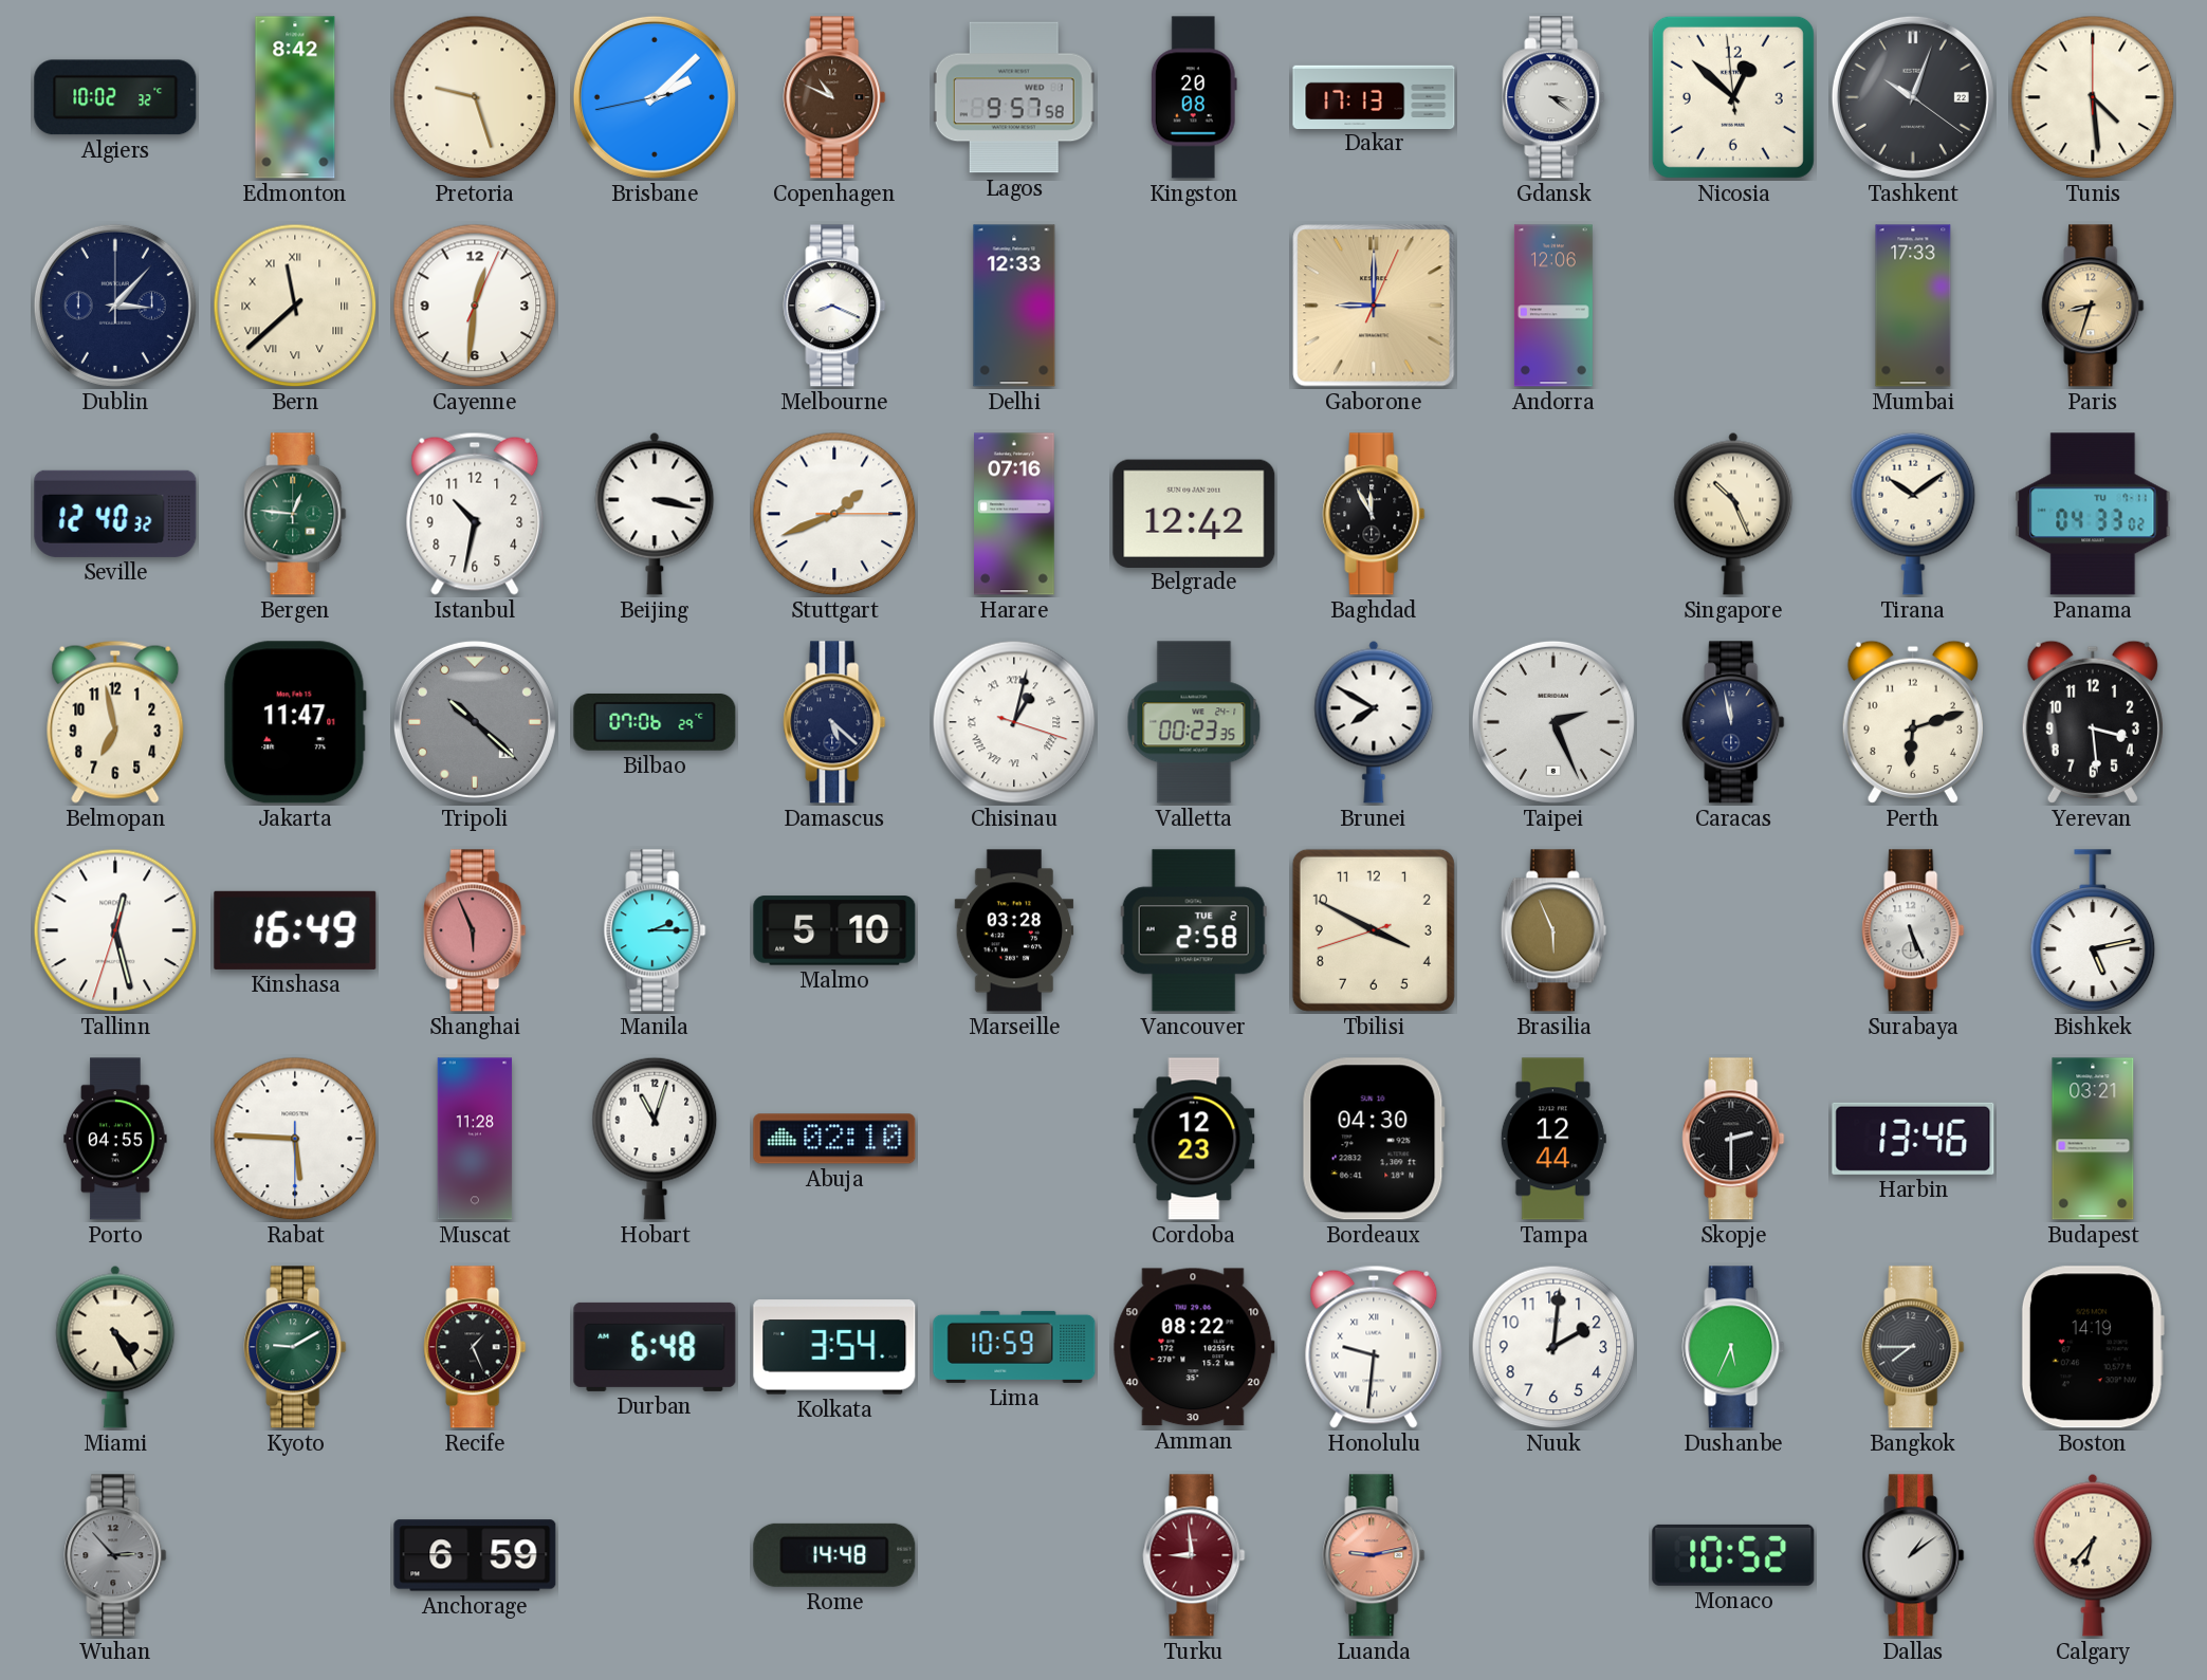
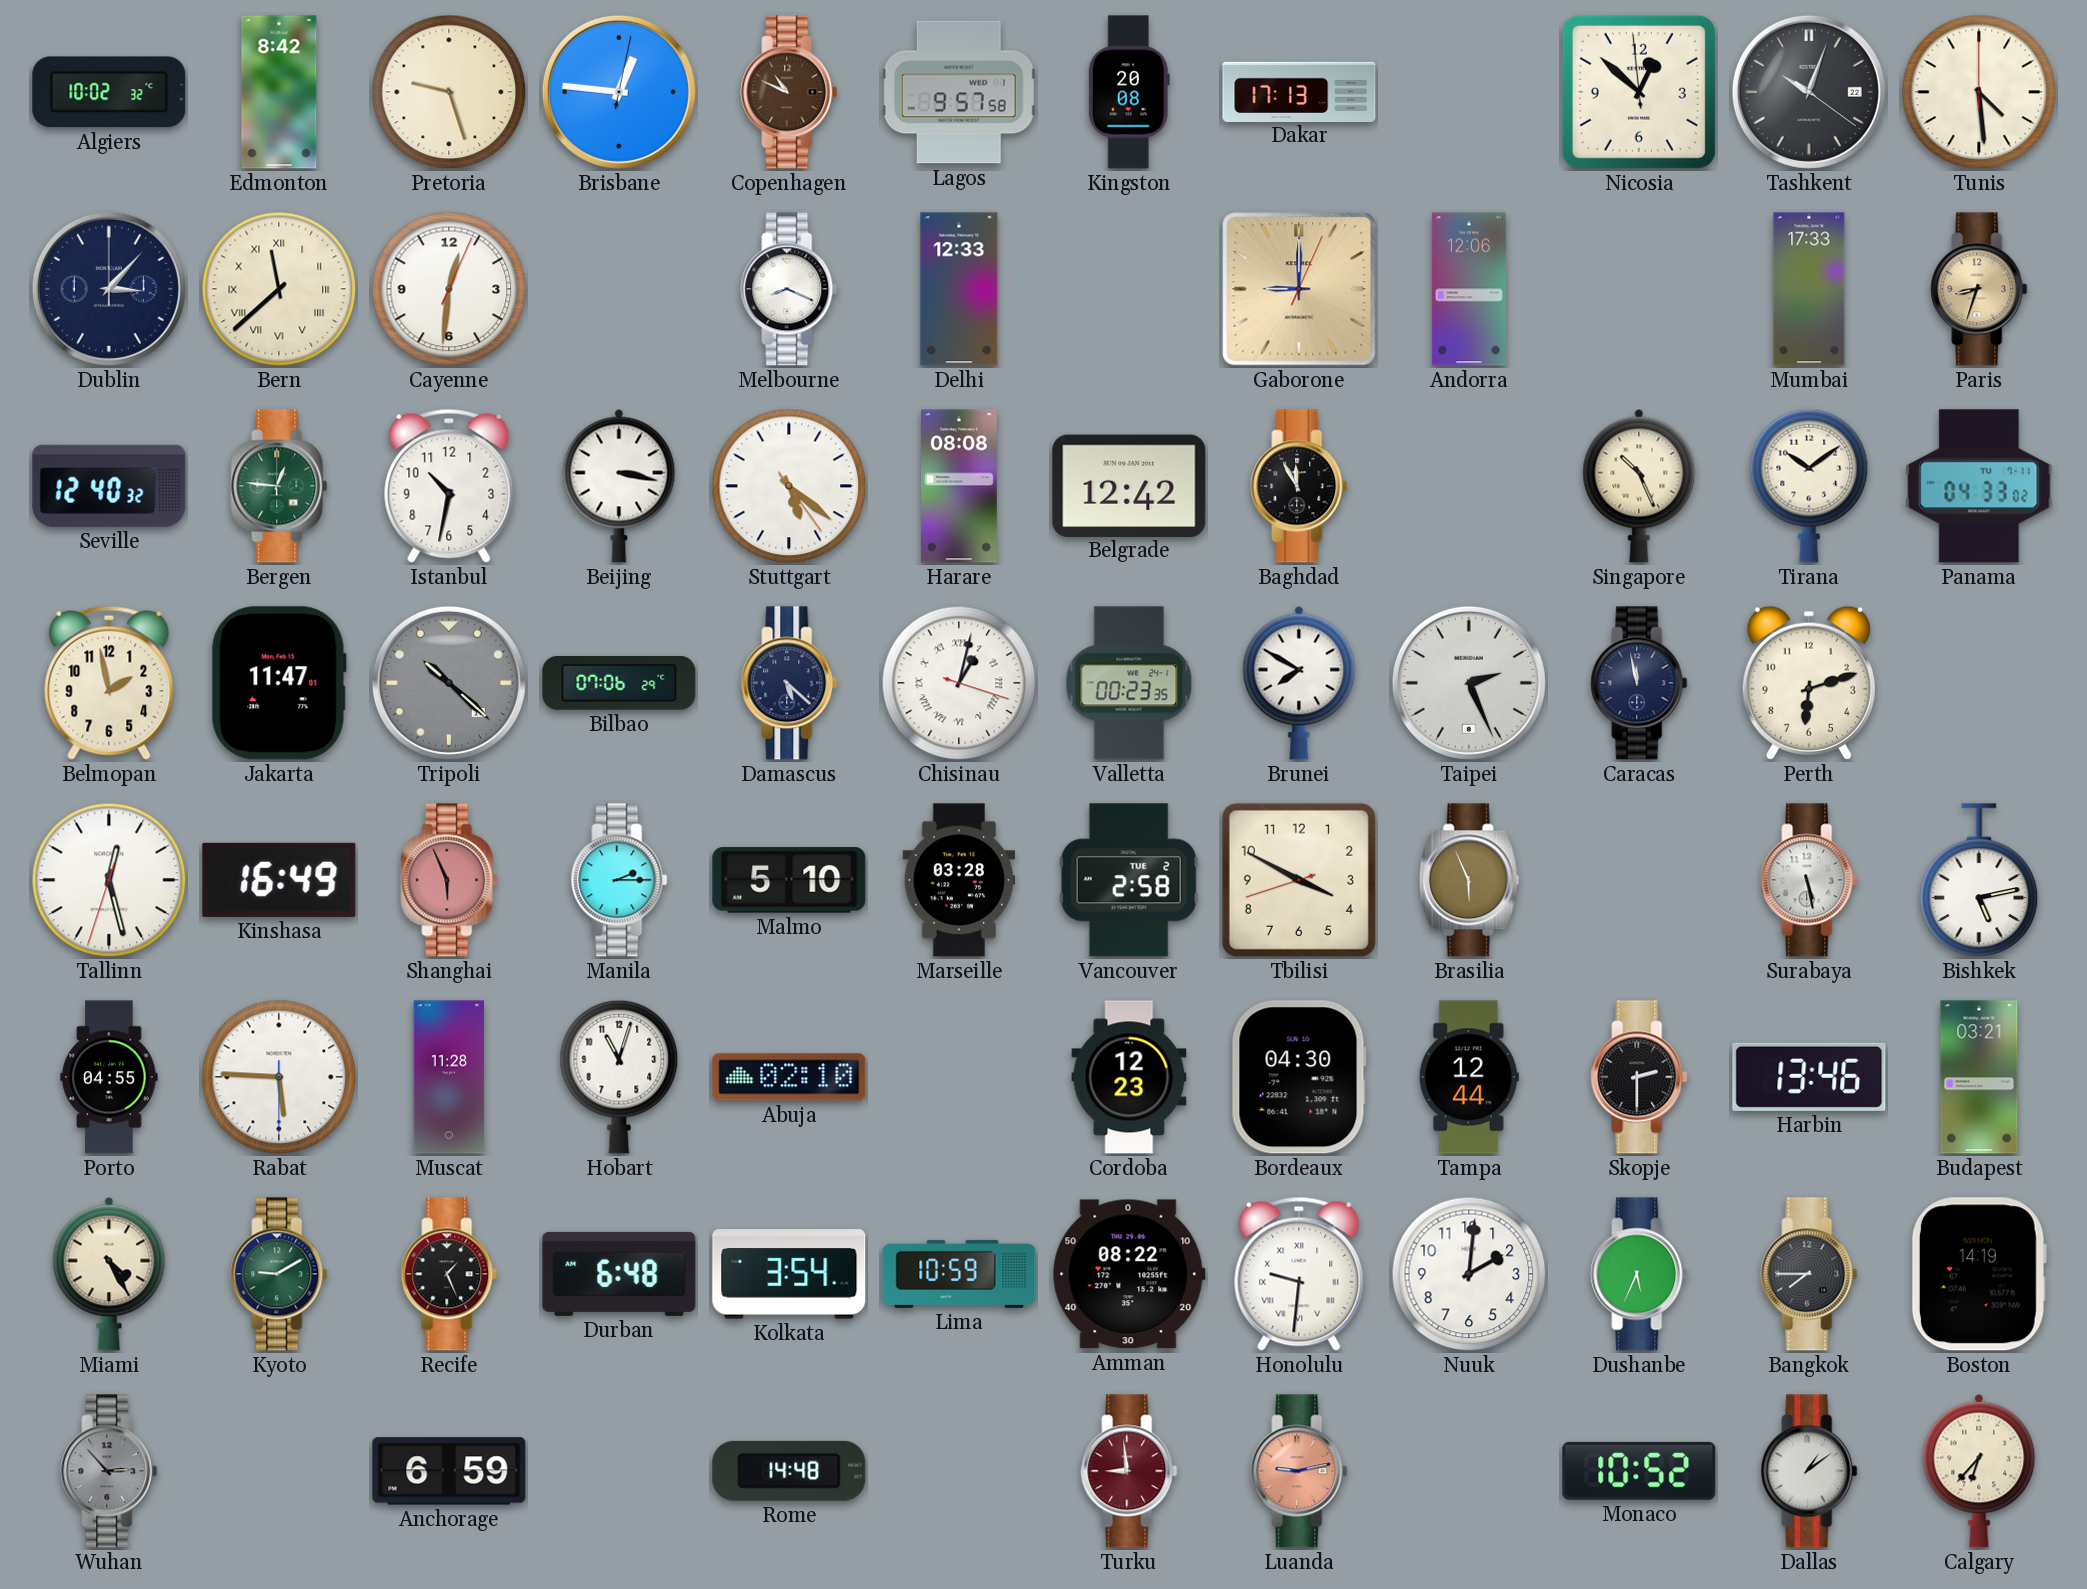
Brisbane: 2:07 -> 12:46 (619, 92)
Gdansk: 3:21 -> none (1553, 97)
Stuttgart: 1:41 -> 5:21 (789, 486)
Harare: 07:16 -> 08:08 (960, 486)
Belmopan: 6:58 -> 1:58 (109, 683)
Yerevan: 3:29 -> none (2093, 722)
Surabaya: 5:26 -> 5:28 (1809, 880)
